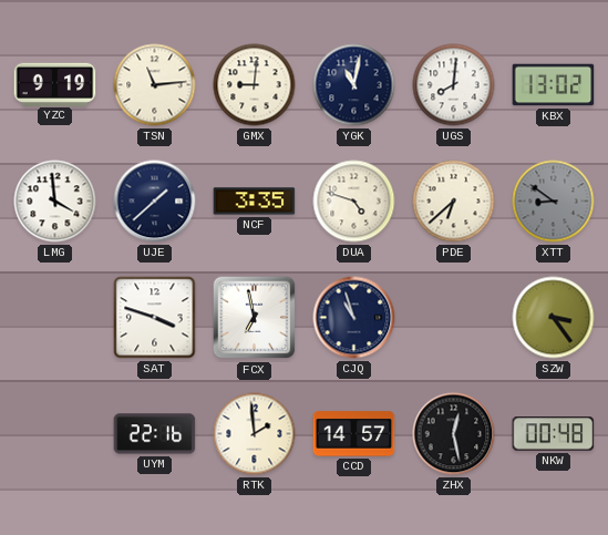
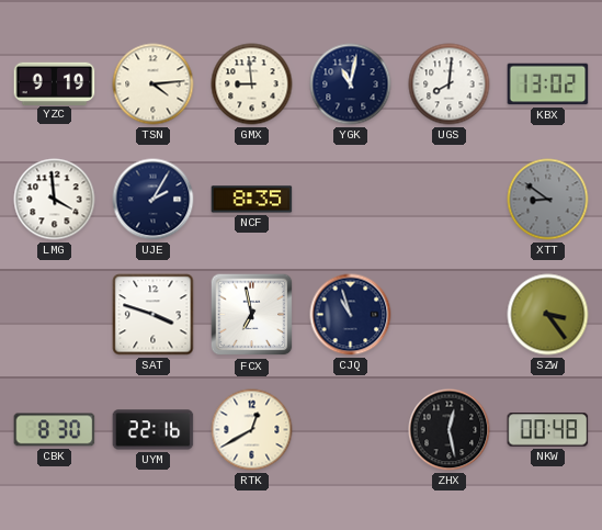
TSN: 11:14 -> 4:14 (154, 84)
GMX: 9:01 -> 8:59 (252, 84)
UJE: 1:38 -> 2:05 (154, 200)
NCF: 3:35 -> 8:35 (252, 200)
DUA: 4:48 -> none (354, 202)
PDE: 6:38 -> none (454, 202)
CBK: none -> 8:30 (55, 430)
RTK: 1:59 -> 12:40 (252, 430)
CCD: 14:57 -> none (354, 434)
